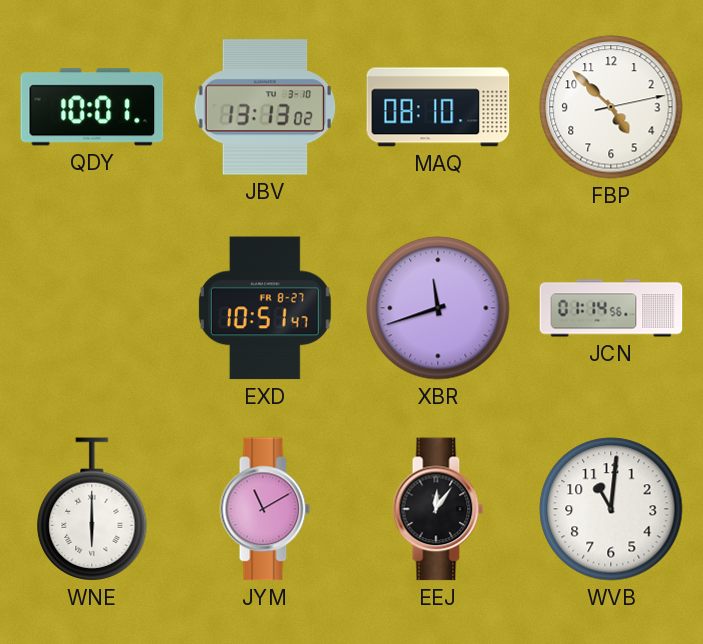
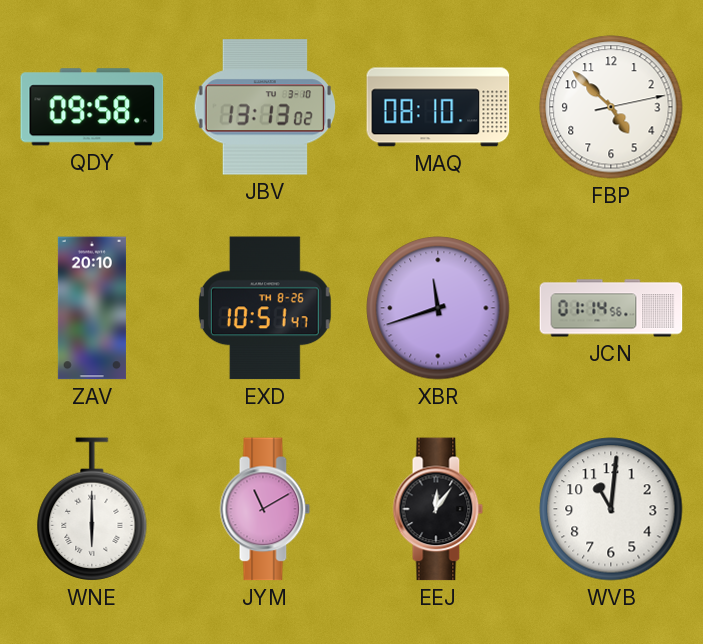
QDY: 10:01 -> 09:58 (92, 107)
ZAV: none -> 20:10 (92, 308)
EXD date: FR 8-27 -> TH 8-26 (265, 308)
